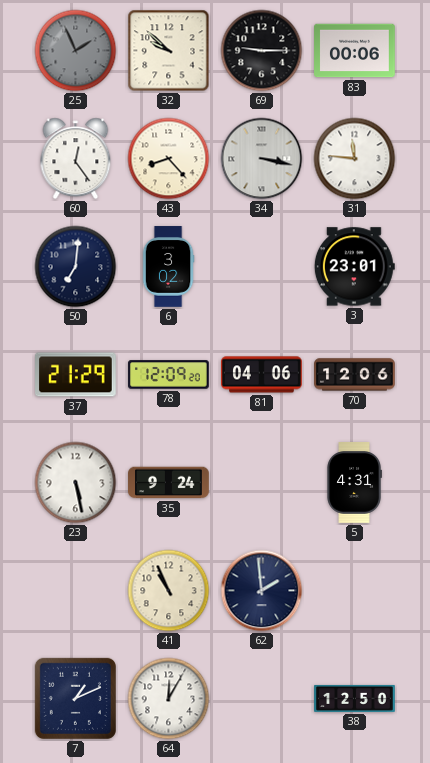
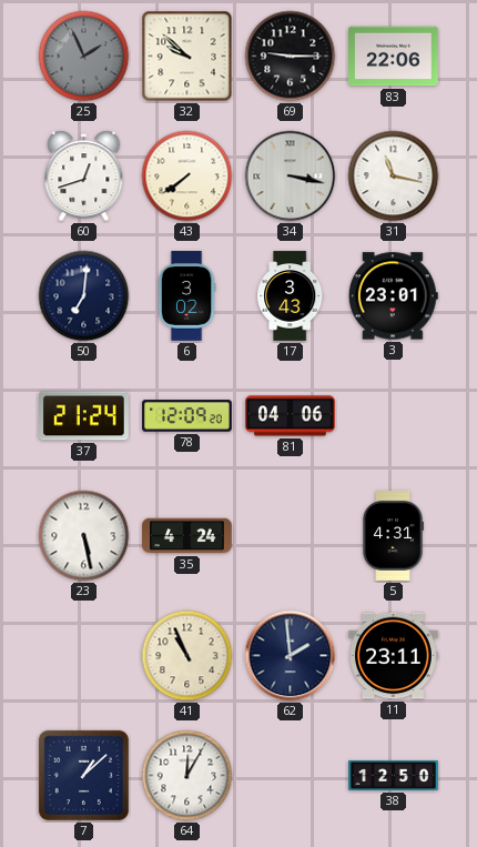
83: 00:06 -> 22:06 (394, 57)
60: 12:24 -> 12:42 (84, 177)
43: 8:23 -> 7:39 (187, 177)
31: 11:46 -> 11:17 (394, 177)
17: none -> 3:43 (291, 296)
37: 21:29 -> 21:24 (84, 416)
70: 12:06 -> none (355, 375)
35: 9:24 -> 4:24 (187, 536)
11: none -> 23:11 (394, 656)
7: 1:11 -> 1:08 (83, 775)
